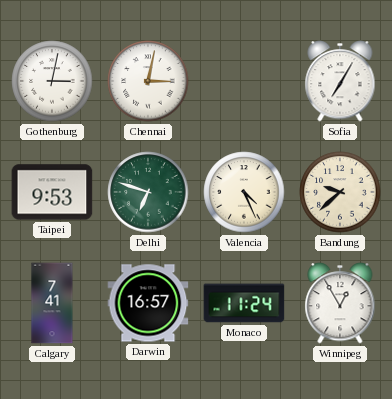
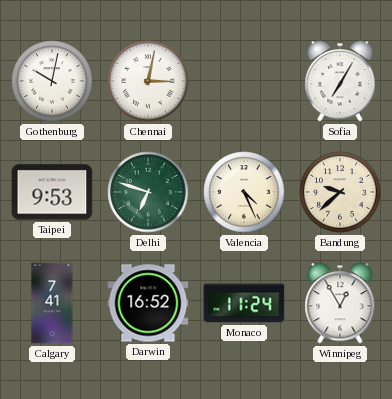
Gothenburg: 3:02 -> 10:02 (52, 81)
Darwin: 16:57 -> 16:52 (148, 303)
